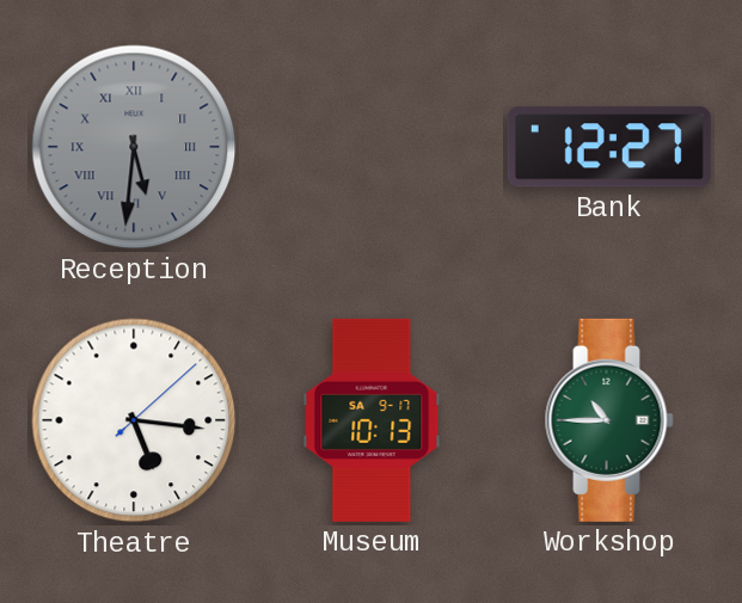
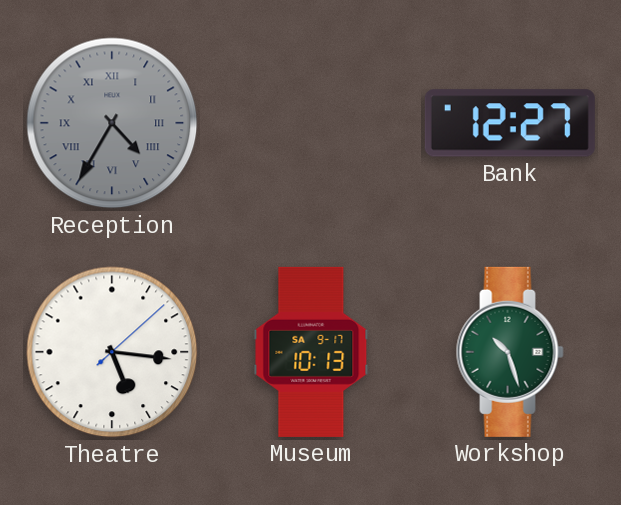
Reception: 5:31 -> 4:35 (112, 123)
Workshop: 10:45 -> 10:27 (510, 352)
